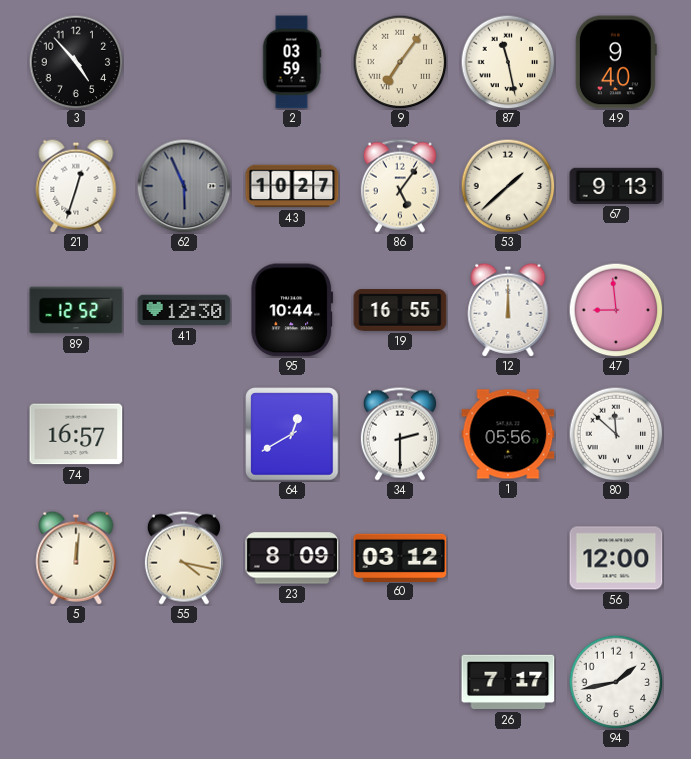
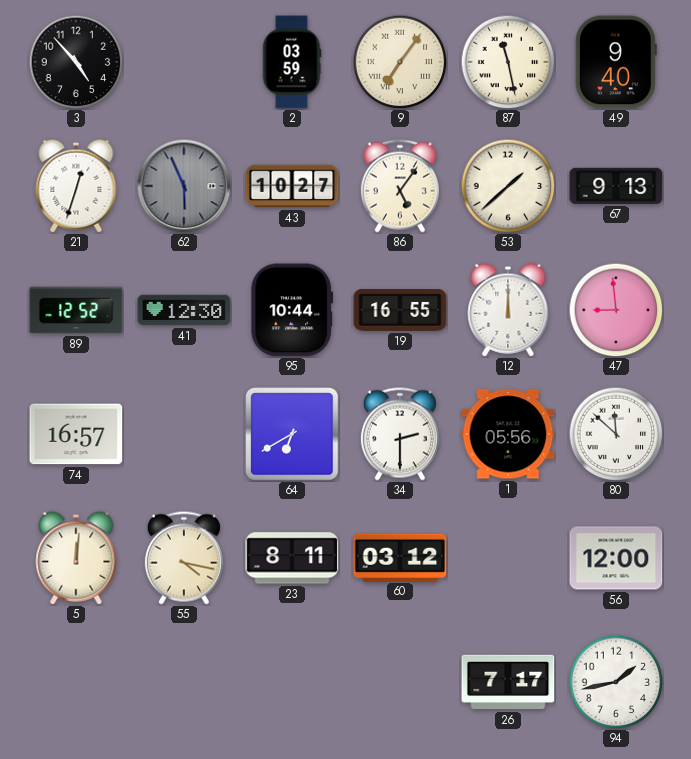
64: 12:40 -> 6:40 (292, 434)
23: 8:09 -> 8:11 (292, 558)
